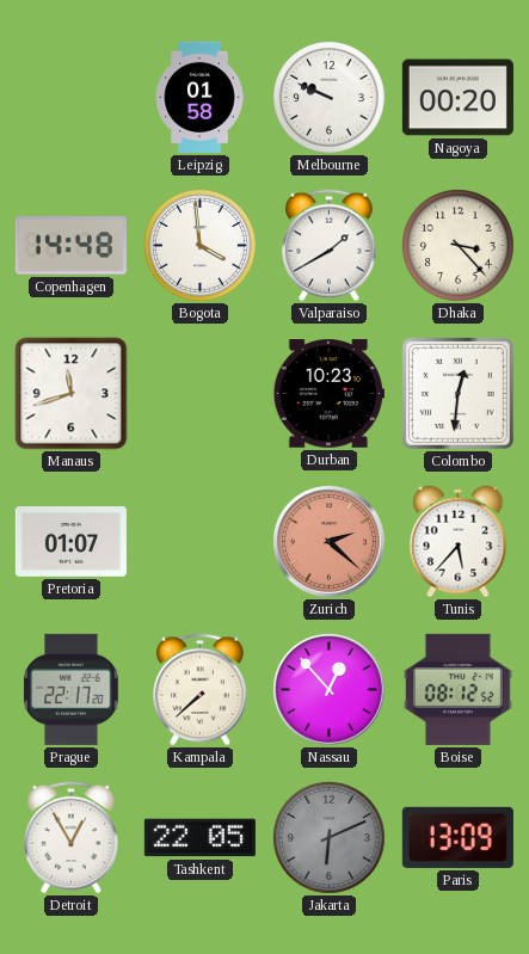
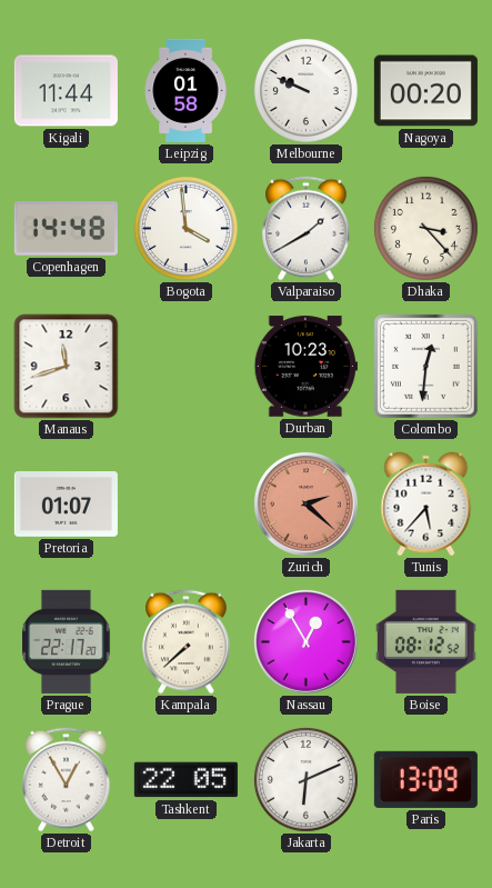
Kigali: none -> 11:44 (66, 91)
Nassau: 12:53 -> 12:55 (305, 641)
Jakarta dial: grey -> white (305, 779)
